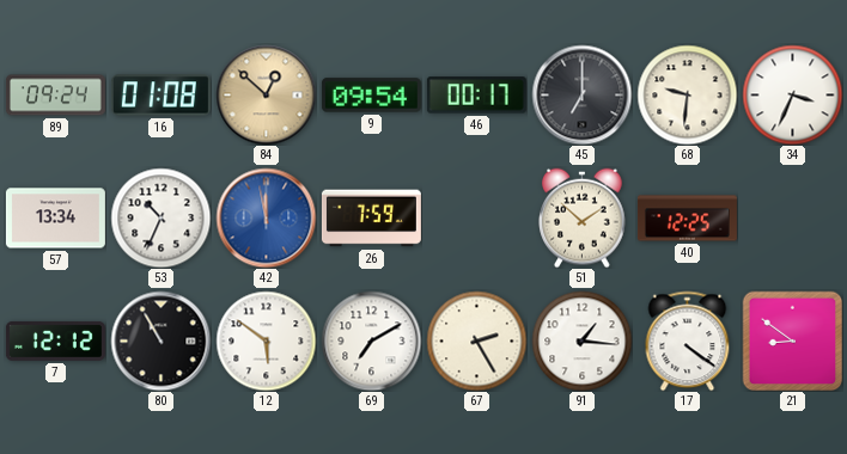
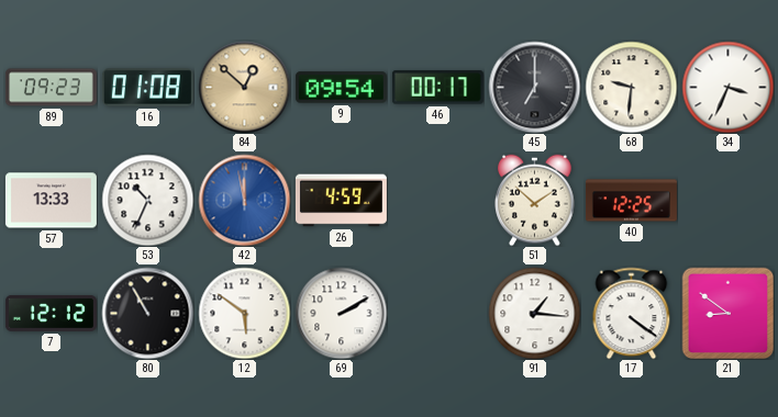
89: 09:24 -> 09:23 (51, 88)
57: 13:34 -> 13:33 (51, 201)
26: 7:59 -> 4:59 (341, 201)
69: 7:10 -> 2:10 (341, 313)
67: 2:25 -> none (476, 340)
